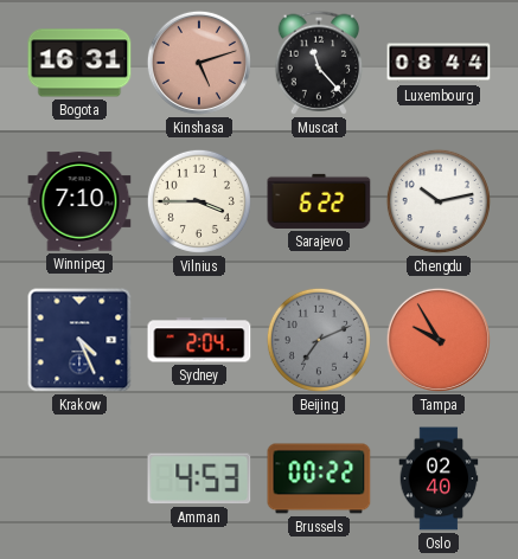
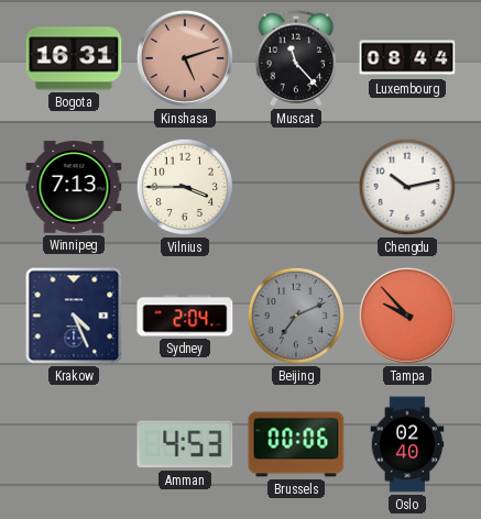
Winnipeg: 7:10 -> 7:13 (74, 187)
Sarajevo: 6:22 -> none (319, 201)
Tampa: 9:55 -> 9:53 (407, 316)
Brussels: 00:22 -> 00:06 (296, 444)
